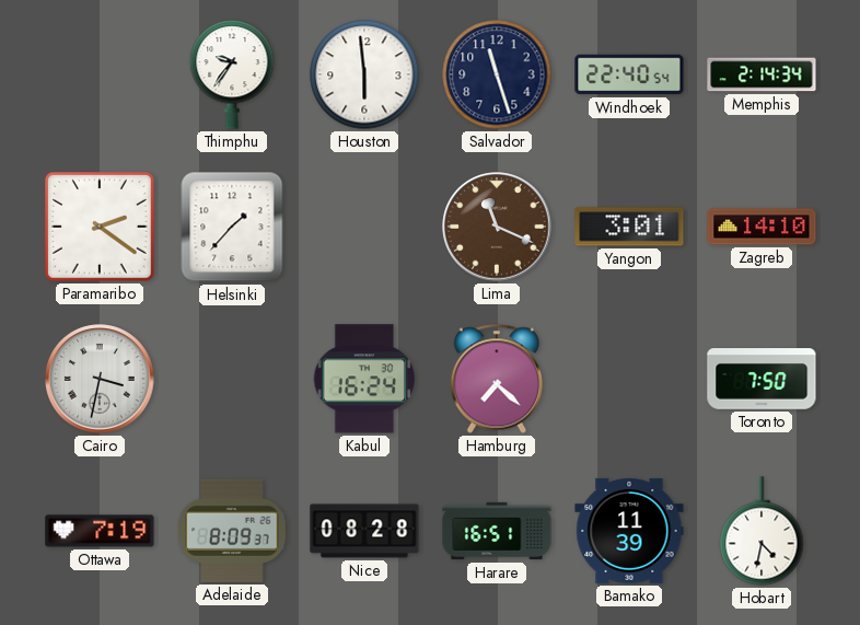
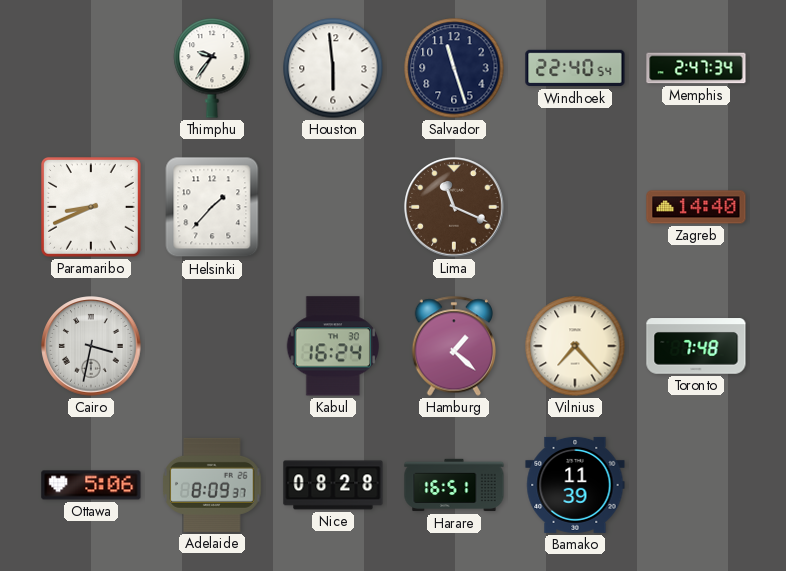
Memphis: 2:14 -> 2:47 (696, 68)
Paramaribo: 2:21 -> 8:41 (91, 207)
Yangon: 3:01 -> none (629, 227)
Zagreb: 14:10 -> 14:40 (696, 207)
Hamburg: 7:22 -> 1:22 (453, 346)
Vilnius: none -> 7:23 (575, 346)
Toronto: 7:50 -> 7:48 (696, 346)
Ottawa: 7:19 -> 5:06 (91, 485)
Hobart: 4:32 -> none (762, 531)
